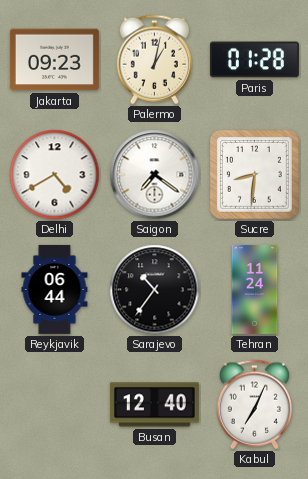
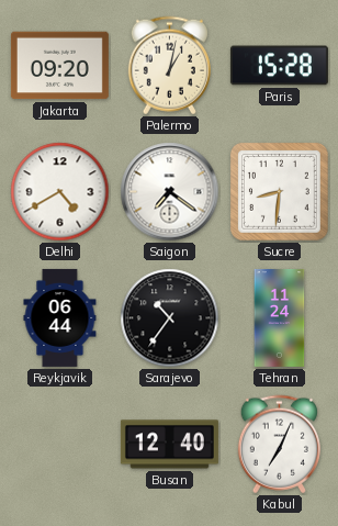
Jakarta: 09:23 -> 09:20 (59, 66)
Paris: 01:28 -> 15:28 (279, 66)
